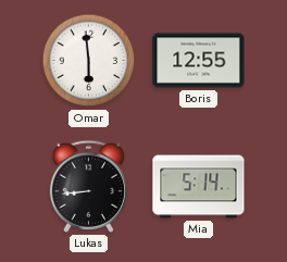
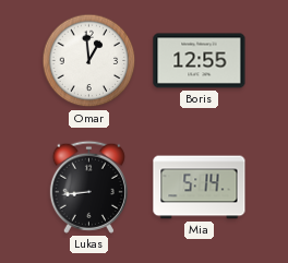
Omar: 5:59 -> 12:59 (89, 61)
